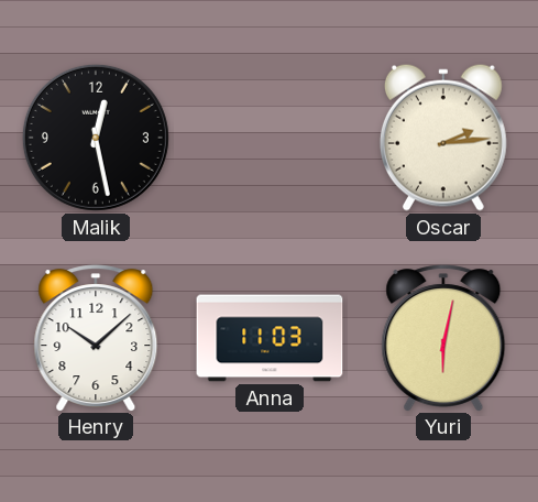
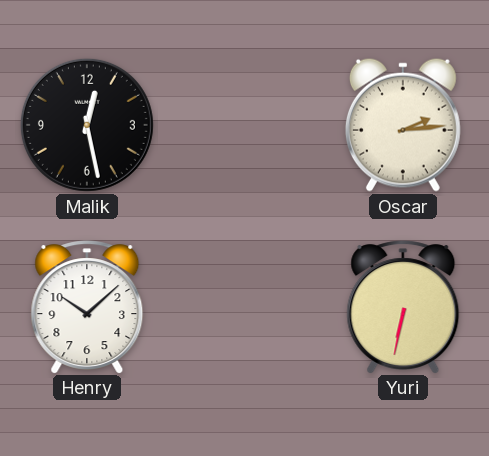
Anna: 11:03 -> none (270, 338)
Yuri: 6:02 -> 6:32 (403, 307)
